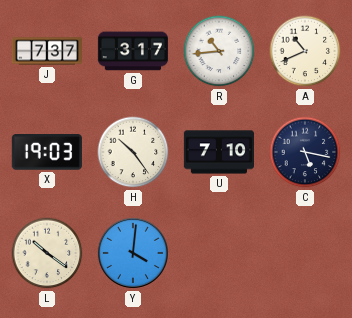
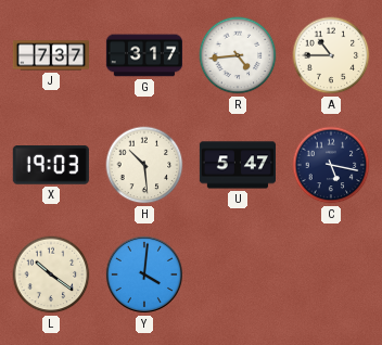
R: 10:44 -> 4:44 (238, 55)
A: 10:41 -> 10:45 (331, 55)
H: 10:24 -> 10:29 (144, 165)
U: 7:10 -> 5:47 (237, 165)
